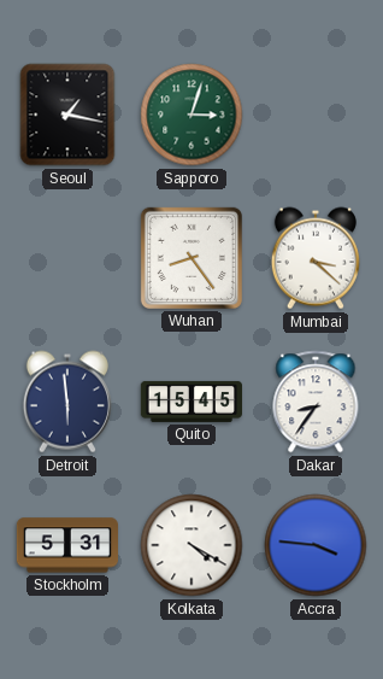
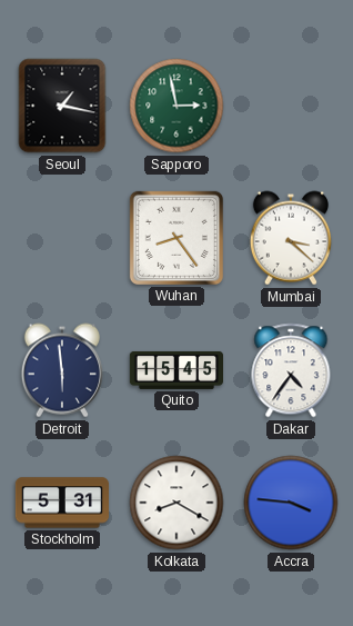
Sapporo: 3:03 -> 2:58 (176, 106)
Dakar: 8:36 -> 4:36 (291, 370)
Kolkata: 4:20 -> 8:20 (176, 503)
